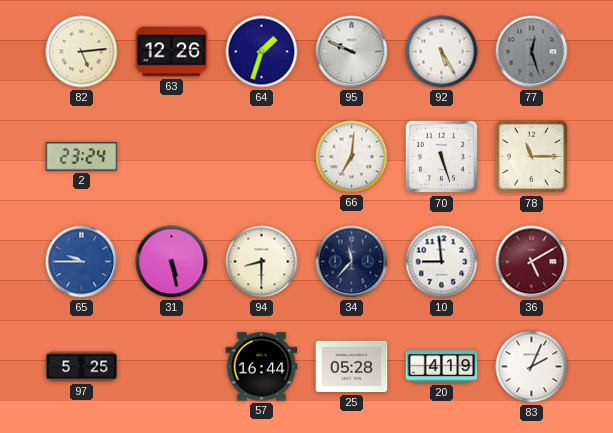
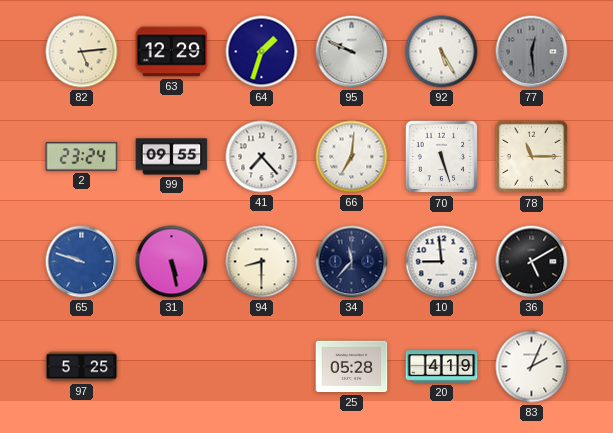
63: 12:26 -> 12:29 (172, 52)
77: 12:27 -> 12:29 (532, 52)
99: none -> 09:55 (172, 157)
41: none -> 7:23 (262, 157)
65: 9:45 -> 9:48 (82, 262)
36 dial: burgundy -> black (532, 262)
57: 16:44 -> none (262, 367)
